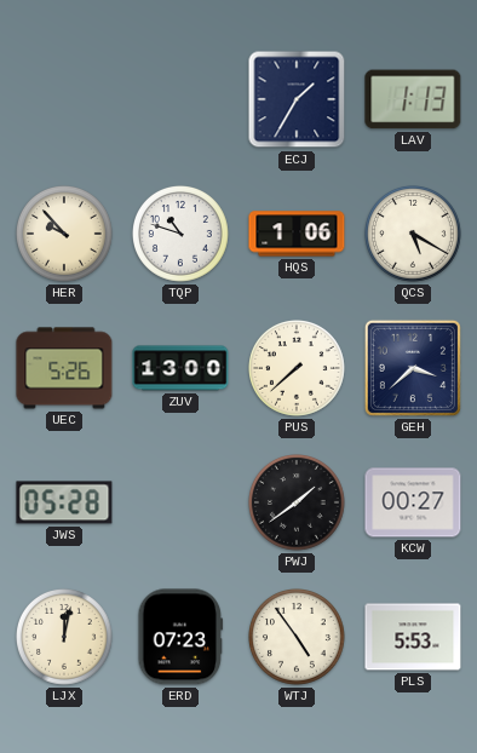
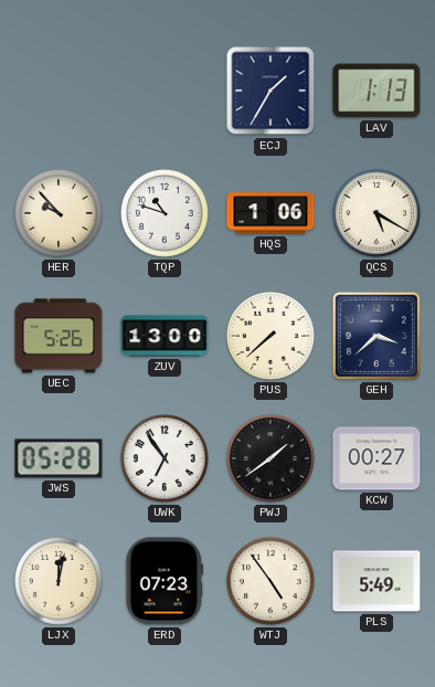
UWK: none -> 6:54 (166, 459)
PLS: 5:53 -> 5:49 (376, 581)
